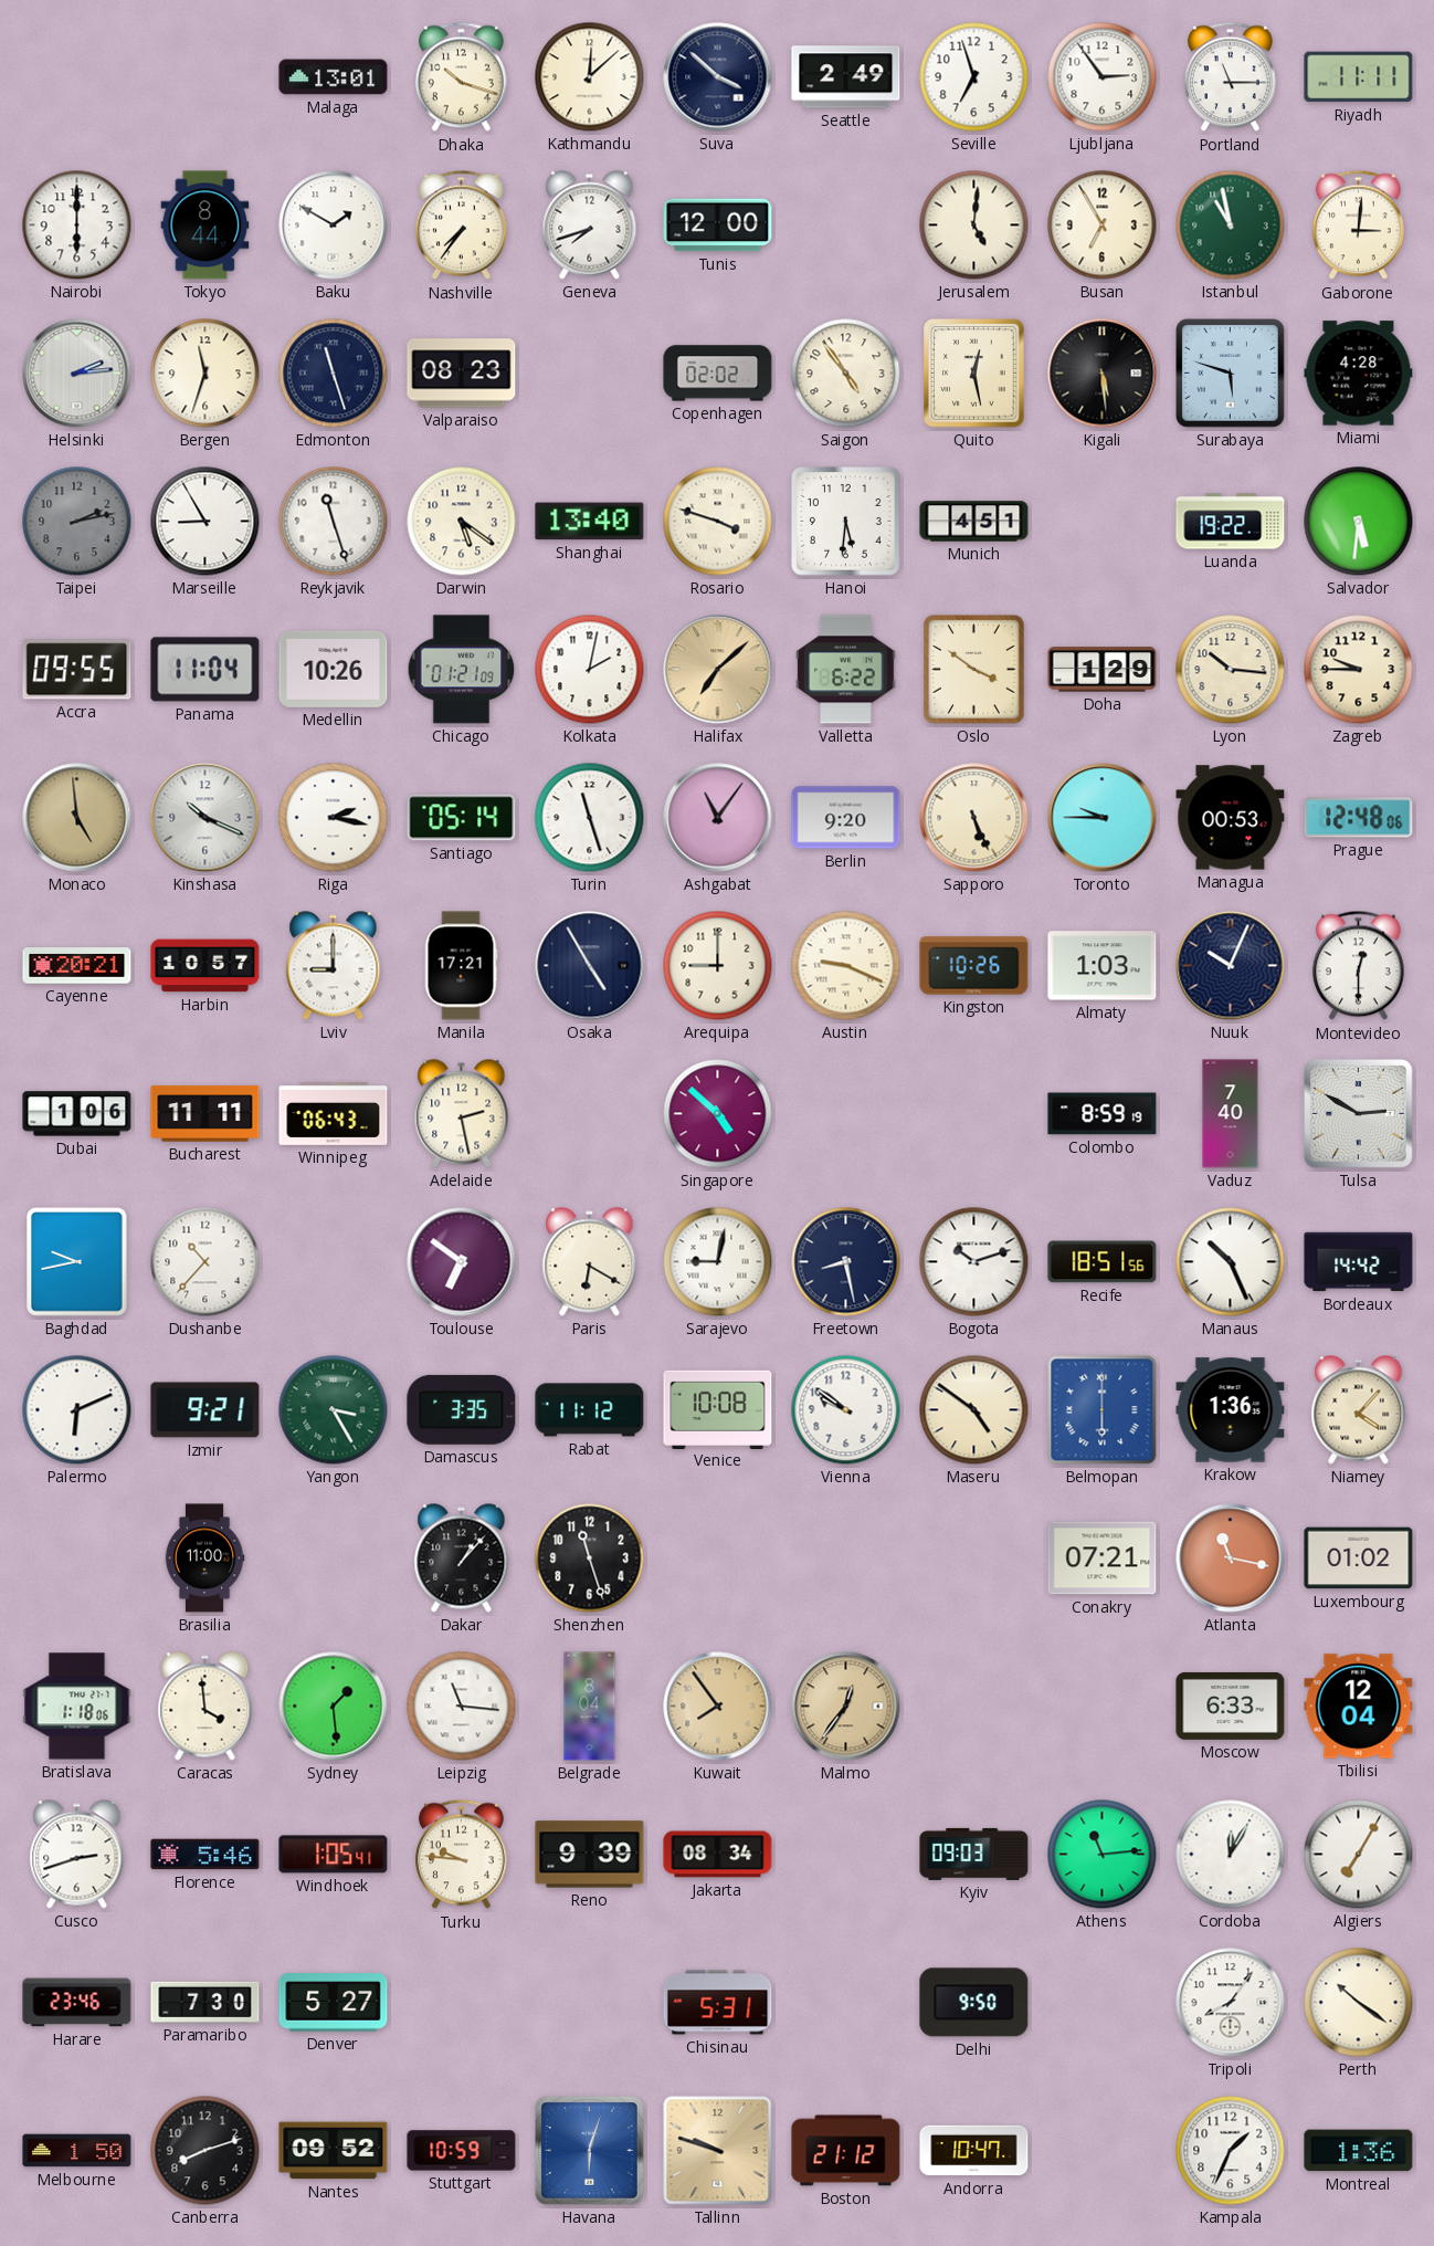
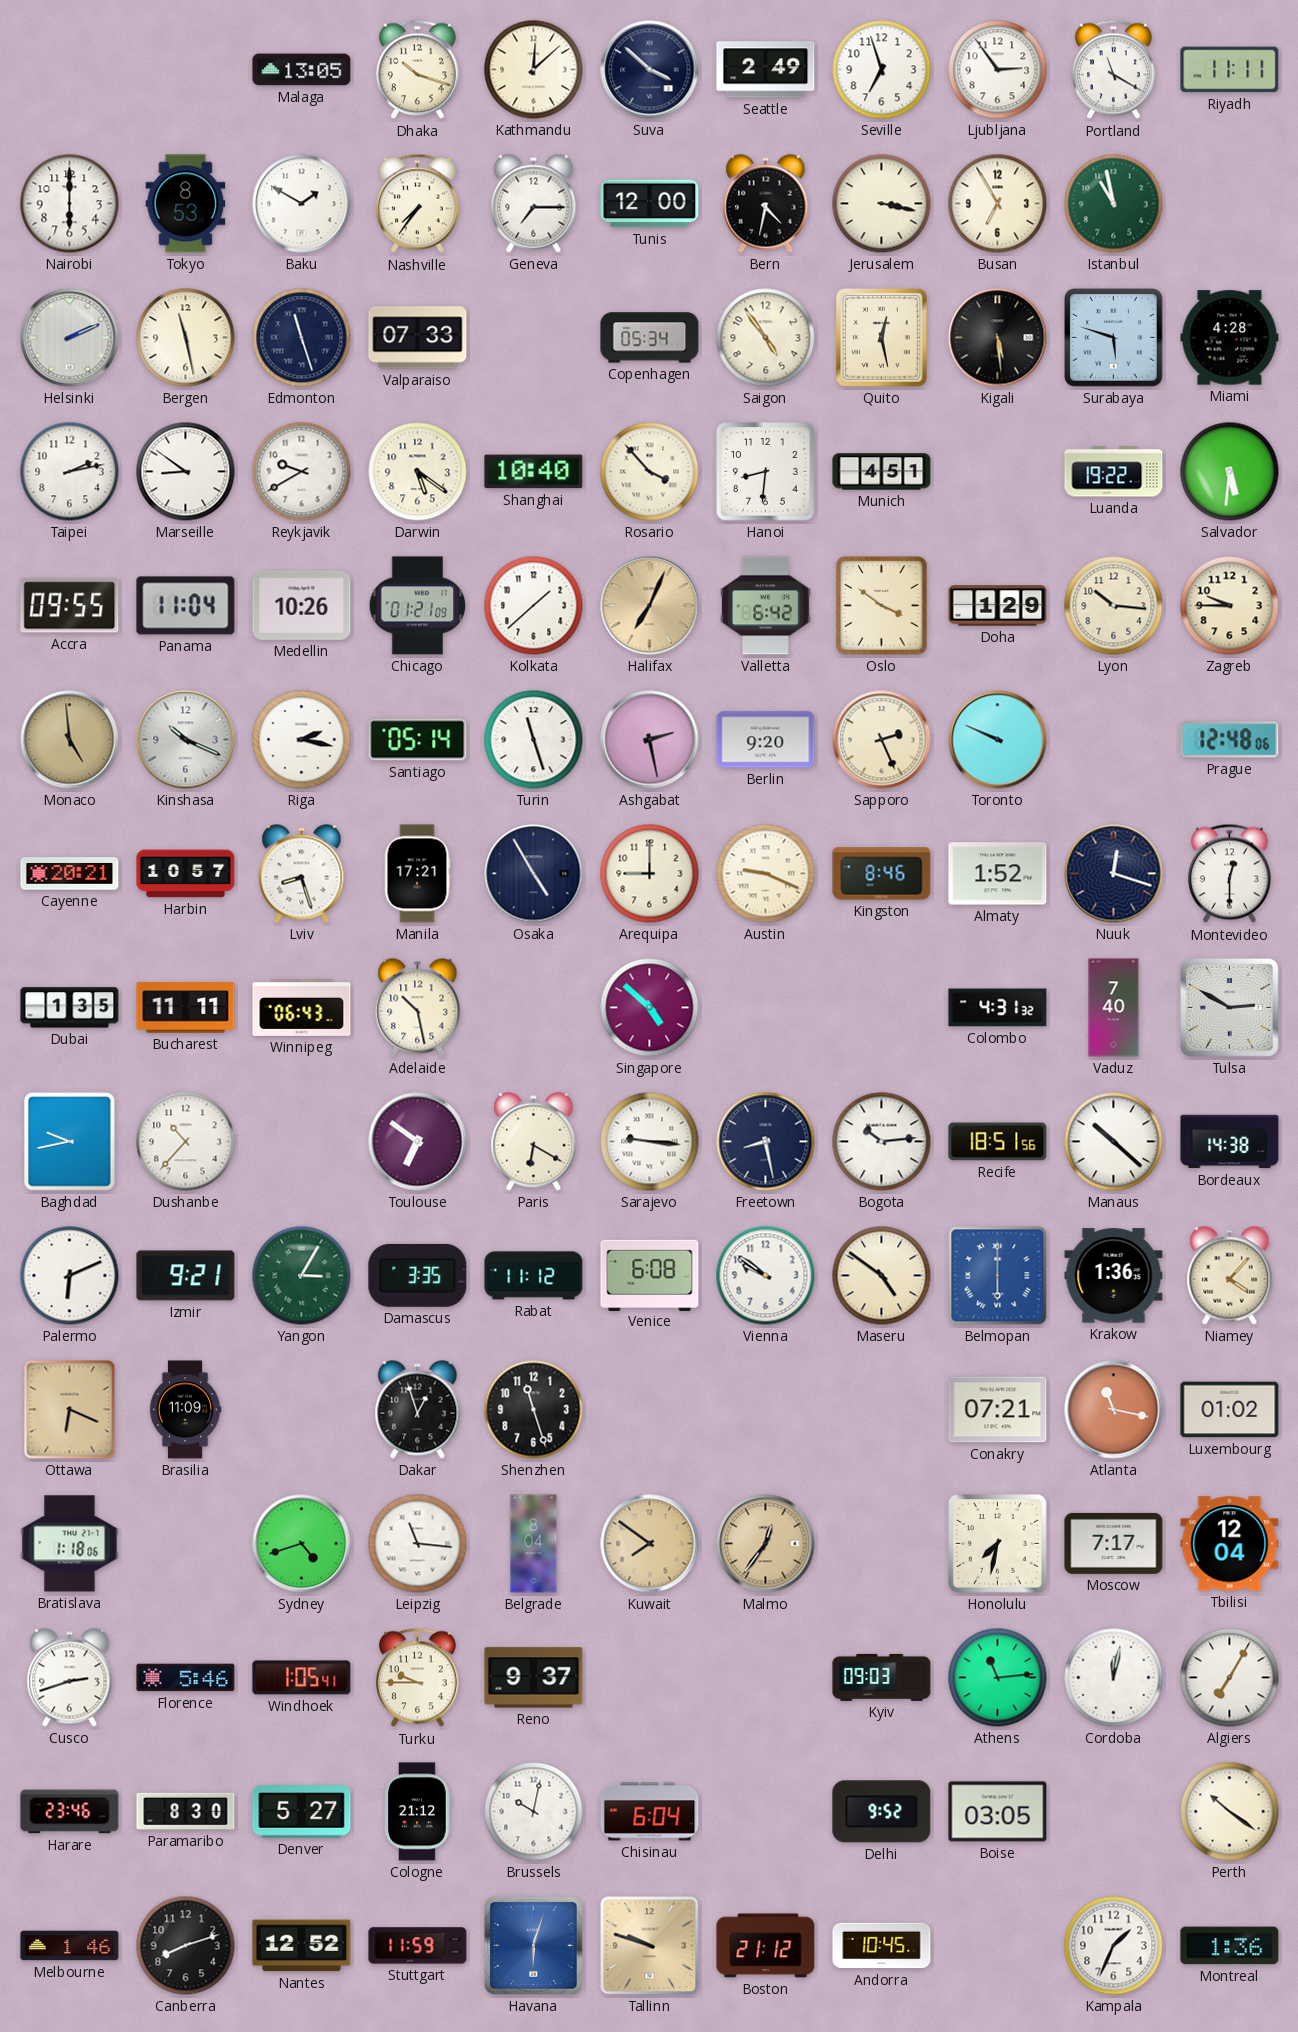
Malaga: 13:01 -> 13:05 (302, 70)
Portland: 11:15 -> 11:20 (1113, 70)
Tokyo: 8:44 -> 8:53 (186, 204)
Geneva: 7:42 -> 7:15 (534, 204)
Bern: none -> 4:32 (766, 204)
Jerusalem: 5:01 -> 3:17 (882, 204)
Gaborone: 3:01 -> none (1358, 225)
Helsinki: 2:14 -> 2:11 (70, 338)
Bergen: 11:33 -> 11:28 (186, 338)
Valparaiso: 08:23 -> 07:33 (418, 338)
Copenhagen: 02:02 -> 05:34 (650, 338)
Taipei dial: grey -> white (70, 472)
Marseille: 8:55 -> 8:51 (186, 472)
Reykjavik: 11:27 -> 9:40 (302, 472)
Shanghai: 13:40 -> 10:40 (534, 472)
Rosario: 3:48 -> 3:53 (650, 472)
Hanoi: 5:31 -> 8:31 (766, 472)
Kolkata: 2:02 -> 1:38 (534, 606)
Halifax: 7:08 -> 7:04 (650, 606)
Valletta: 6:22 -> 6:42 (766, 606)
Ashgabat: 11:06 -> 2:28 (650, 740)
Sapporo: 5:26 -> 2:26 (882, 740)
Toronto: 9:45 -> 9:49 (998, 740)
Managua: 00:53 -> none (1231, 818)
Lviv: 9:00 -> 8:27 (302, 874)
Kingston: 10:26 -> 8:46 (882, 874)
Almaty: 1:03 -> 1:52 (998, 874)
Nuuk: 10:04 -> 12:18 (1114, 874)
Dubai: 1:06 -> 1:35 (70, 1008)
Adelaide: 2:28 -> 10:28 (418, 1008)
Colombo: 8:59 -> 4:31 (998, 1008)
Sarajevo: 9:02 -> 9:16 (650, 1142)
Bogota: 10:12 -> 10:14 (882, 1142)
Manaus: 10:26 -> 10:22 (1114, 1142)
Bordeaux: 14:42 -> 14:38 (1230, 1142)
Yangon: 3:25 -> 3:05 (302, 1276)
Venice: 10:08 -> 6:08 (650, 1275)
Ottawa: none -> 6:19 (70, 1410)
Brasilia: 11:00 -> 11:09 (185, 1410)
Dakar: 1:07 -> 12:57 (418, 1410)
Caracas: 3:59 -> none (205, 1707)
Sydney: 1:29 -> 4:42 (302, 1544)
Kuwait: 7:54 -> 7:51 (650, 1544)
Honolulu: none -> 7:32 (998, 1544)
Moscow: 6:33 -> 7:17 (1114, 1543)
Turku: 9:46 -> 9:45 (417, 1678)
Reno: 9:39 -> 9:37 (534, 1678)
Jakarta: 08:34 -> none (718, 1855)
Cordoba: 12:05 -> 12:02 (1114, 1678)
Paramaribo: 7:30 -> 8:30 (186, 1811)
Cologne: none -> 21:12 (418, 1812)
Brussels: none -> 10:02 (534, 1812)
Chisinau: 5:31 -> 6:04 (650, 1812)
Delhi: 9:50 -> 9:52 (882, 1812)
Boise: none -> 03:05 (998, 1812)
Tripoli: 8:06 -> none (1231, 2003)
Melbourne: 1:50 -> 1:46 (70, 1946)
Nantes: 09:52 -> 12:52 (302, 1946)
Stuttgart: 10:59 -> 11:59 (418, 1946)
Andorra: 10:47 -> 10:45 (882, 1946)
